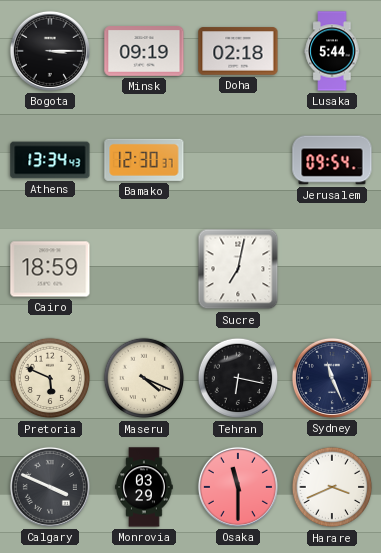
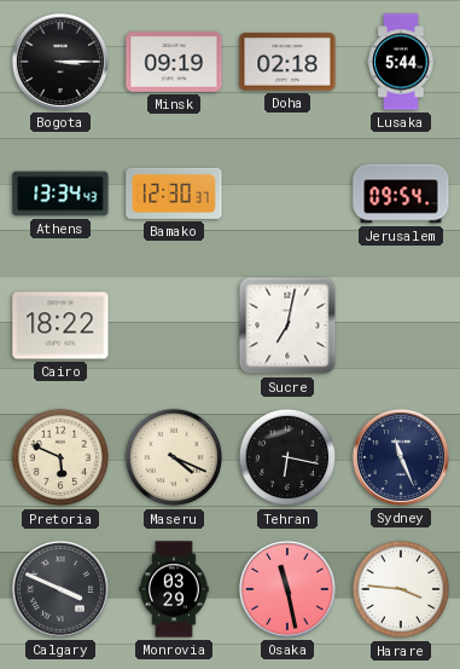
Cairo: 18:59 -> 18:22 (60, 325)
Osaka: 11:30 -> 11:28 (287, 589)
Harare: 3:41 -> 3:46 (401, 589)
